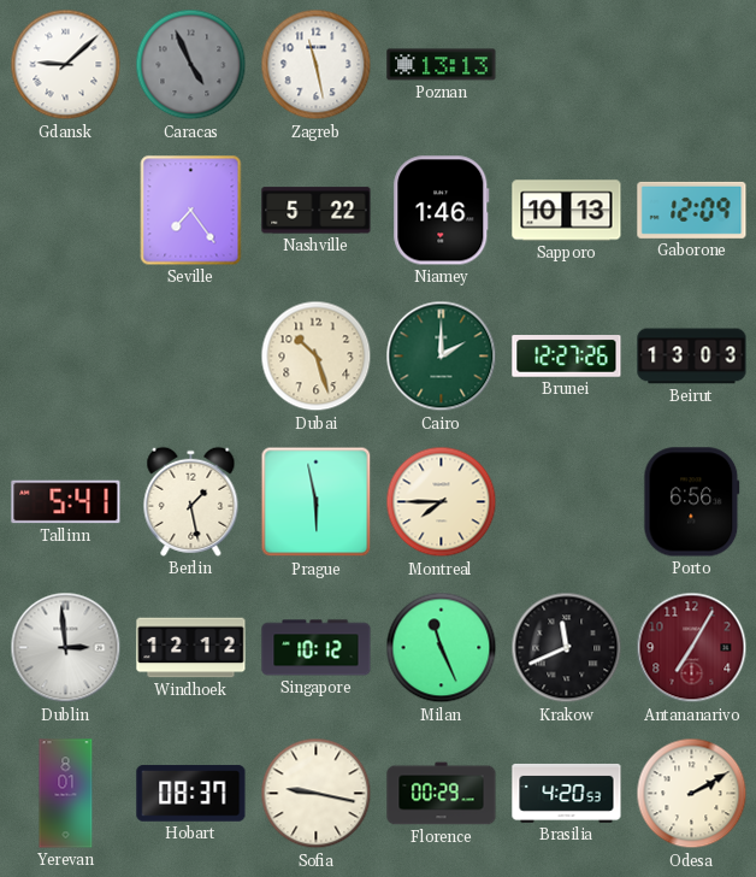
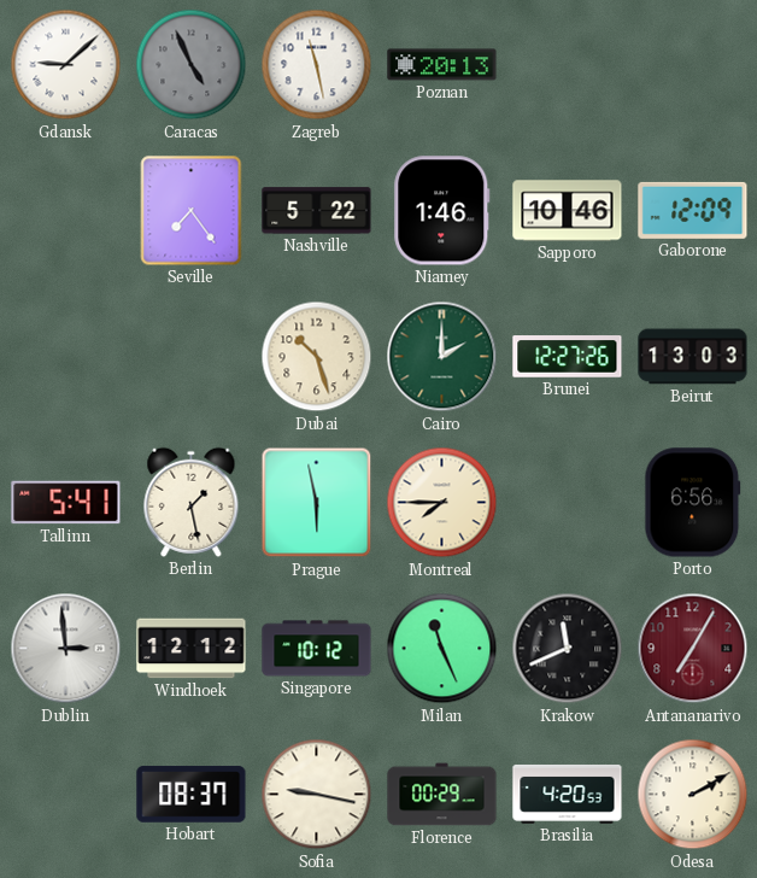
Poznan: 13:13 -> 20:13 (442, 65)
Sapporo: 10:13 -> 10:46 (568, 211)
Yerevan: 8:01 -> none (66, 794)
